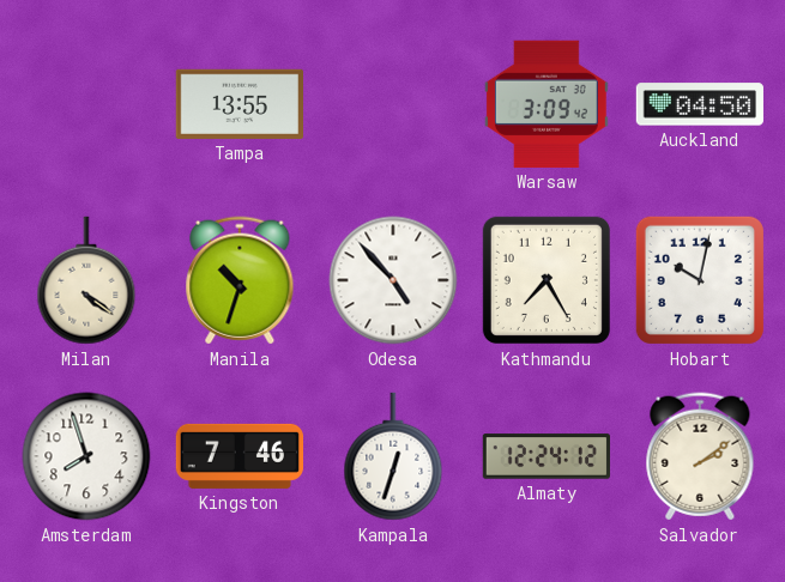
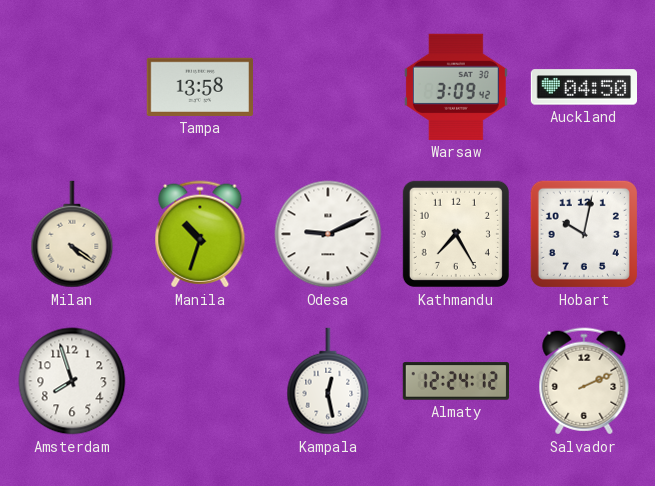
Tampa: 13:55 -> 13:58 (199, 87)
Odesa: 4:53 -> 9:11 (328, 234)
Kingston: 7:46 -> none (238, 456)
Kampala: 12:33 -> 12:28 (328, 381)
Salvador: 2:09 -> 2:11 (584, 381)
